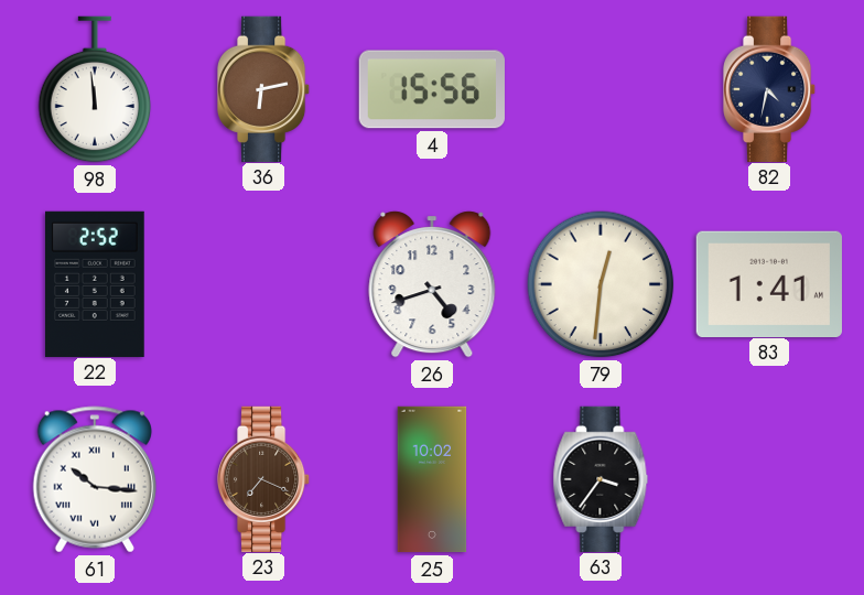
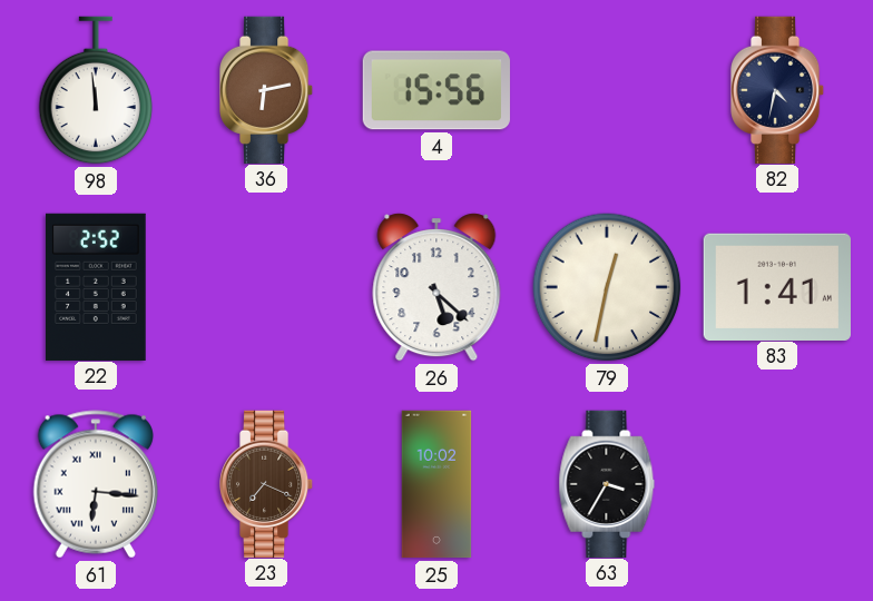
26: 4:42 -> 5:22 (436, 287)
79: 12:31 -> 12:32 (607, 287)
61: 10:16 -> 6:16 (96, 484)
63: 3:36 -> 3:35 (607, 483)
